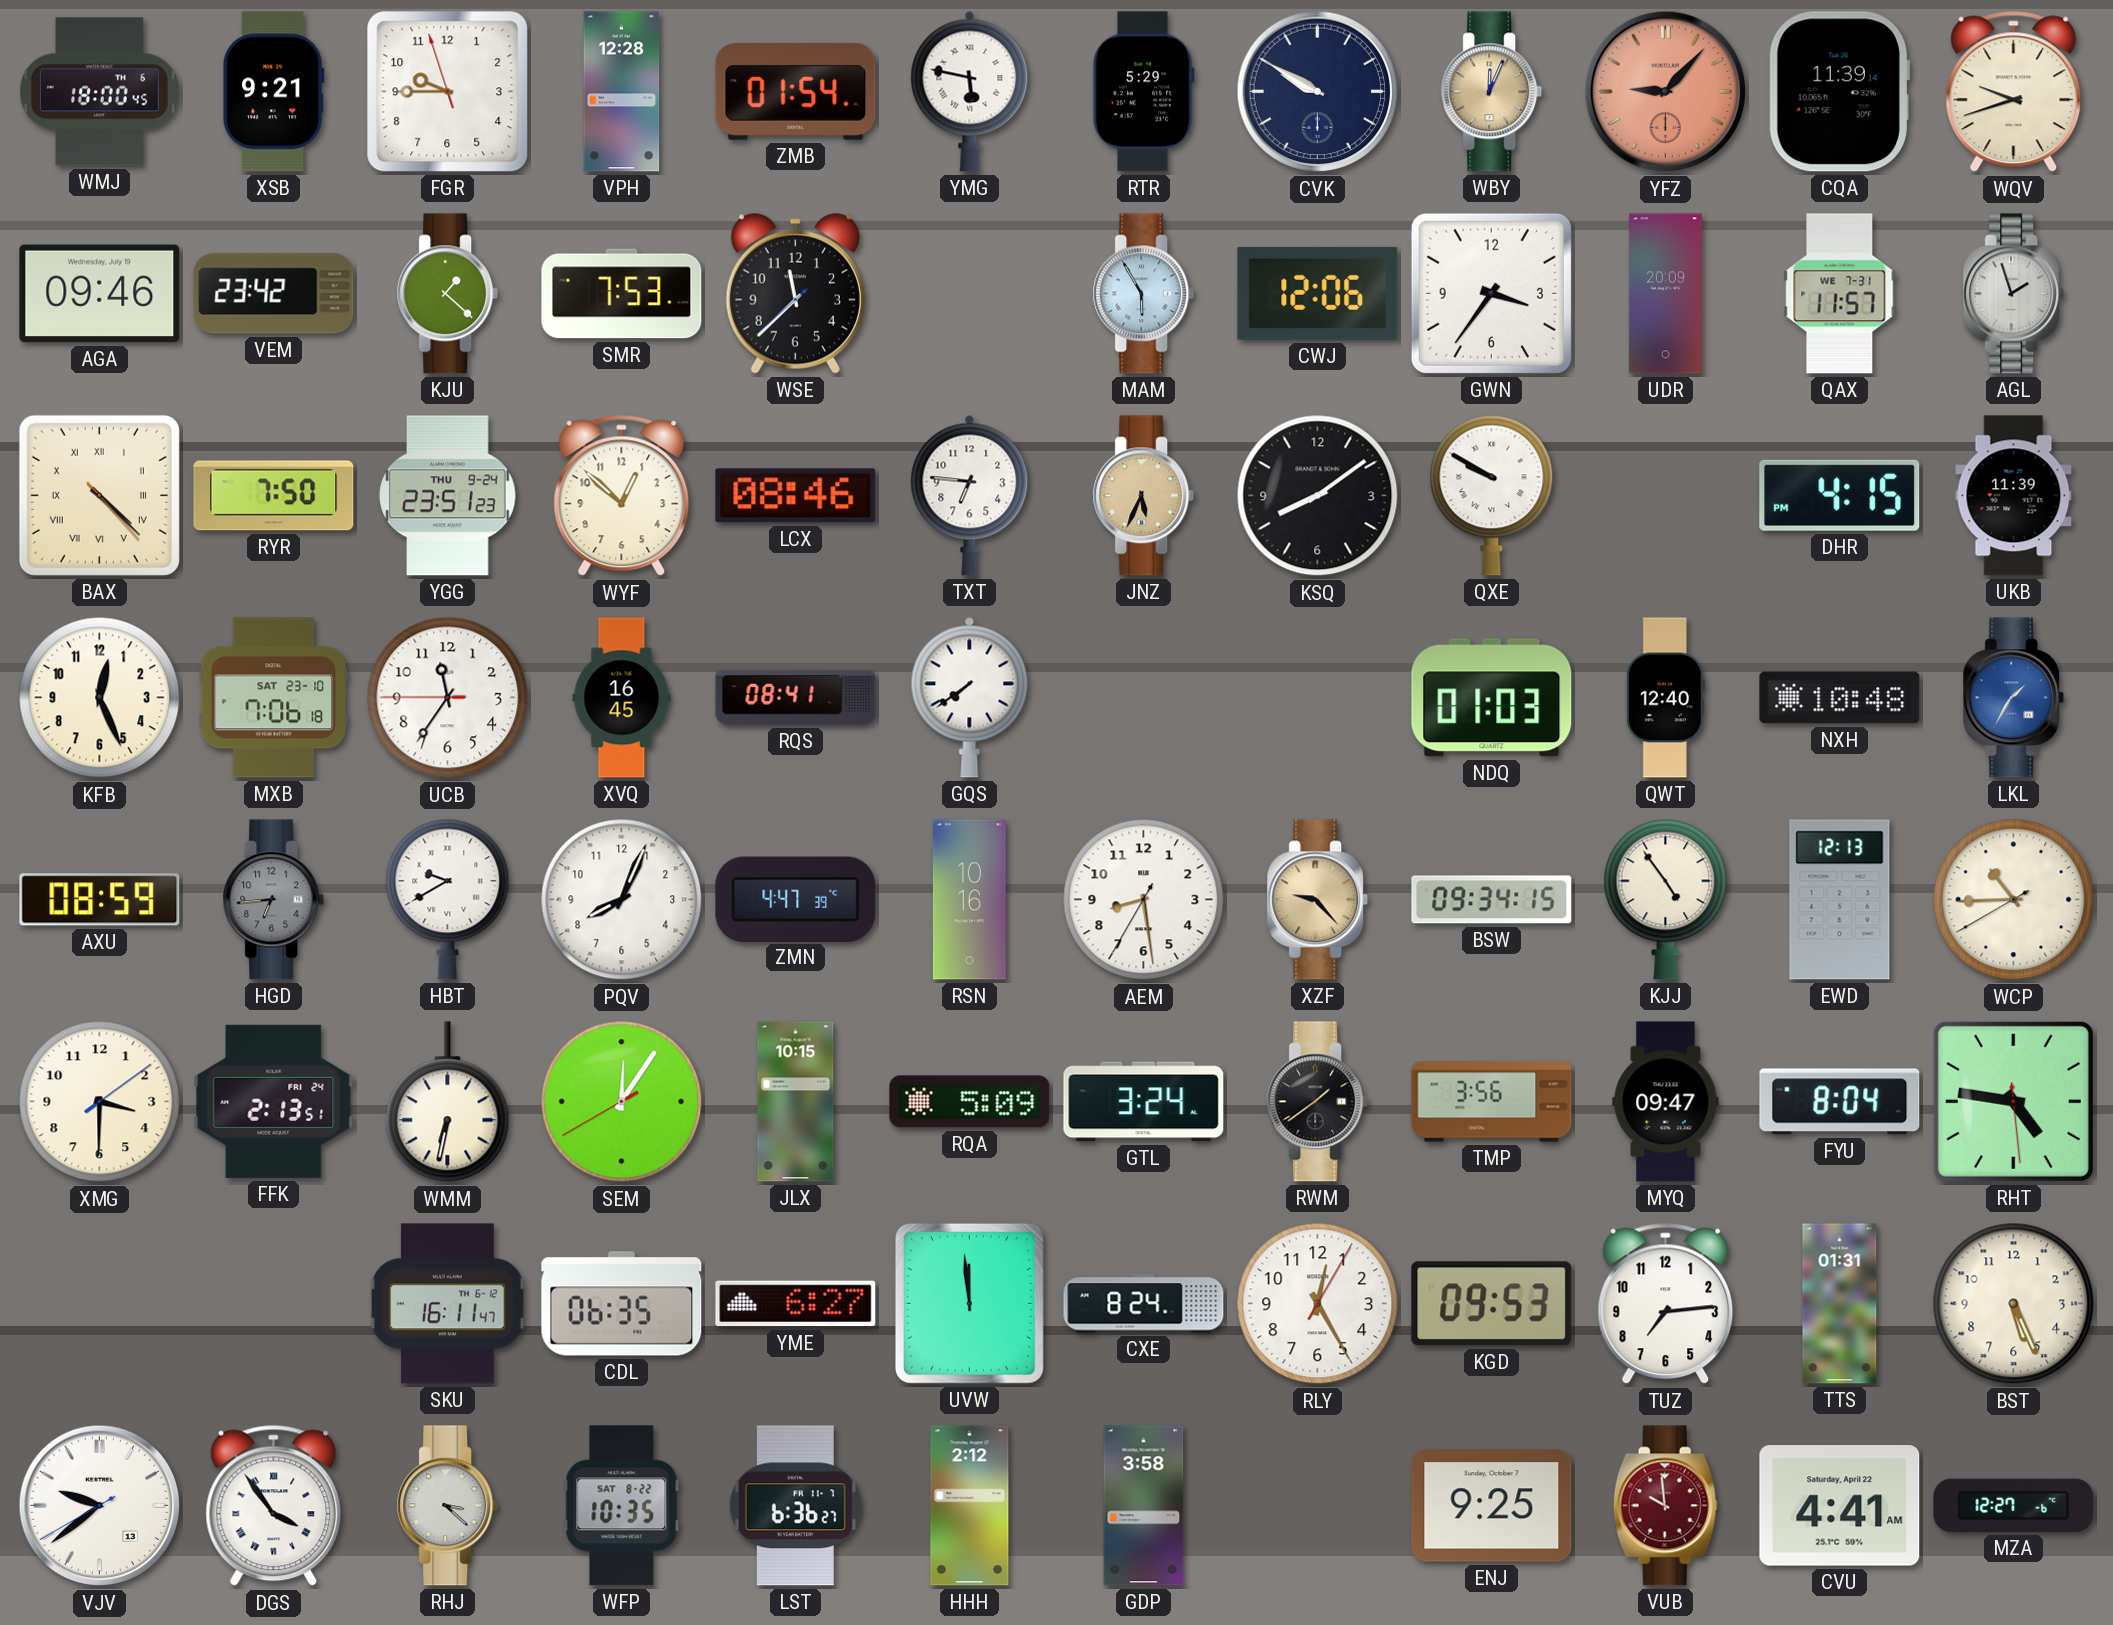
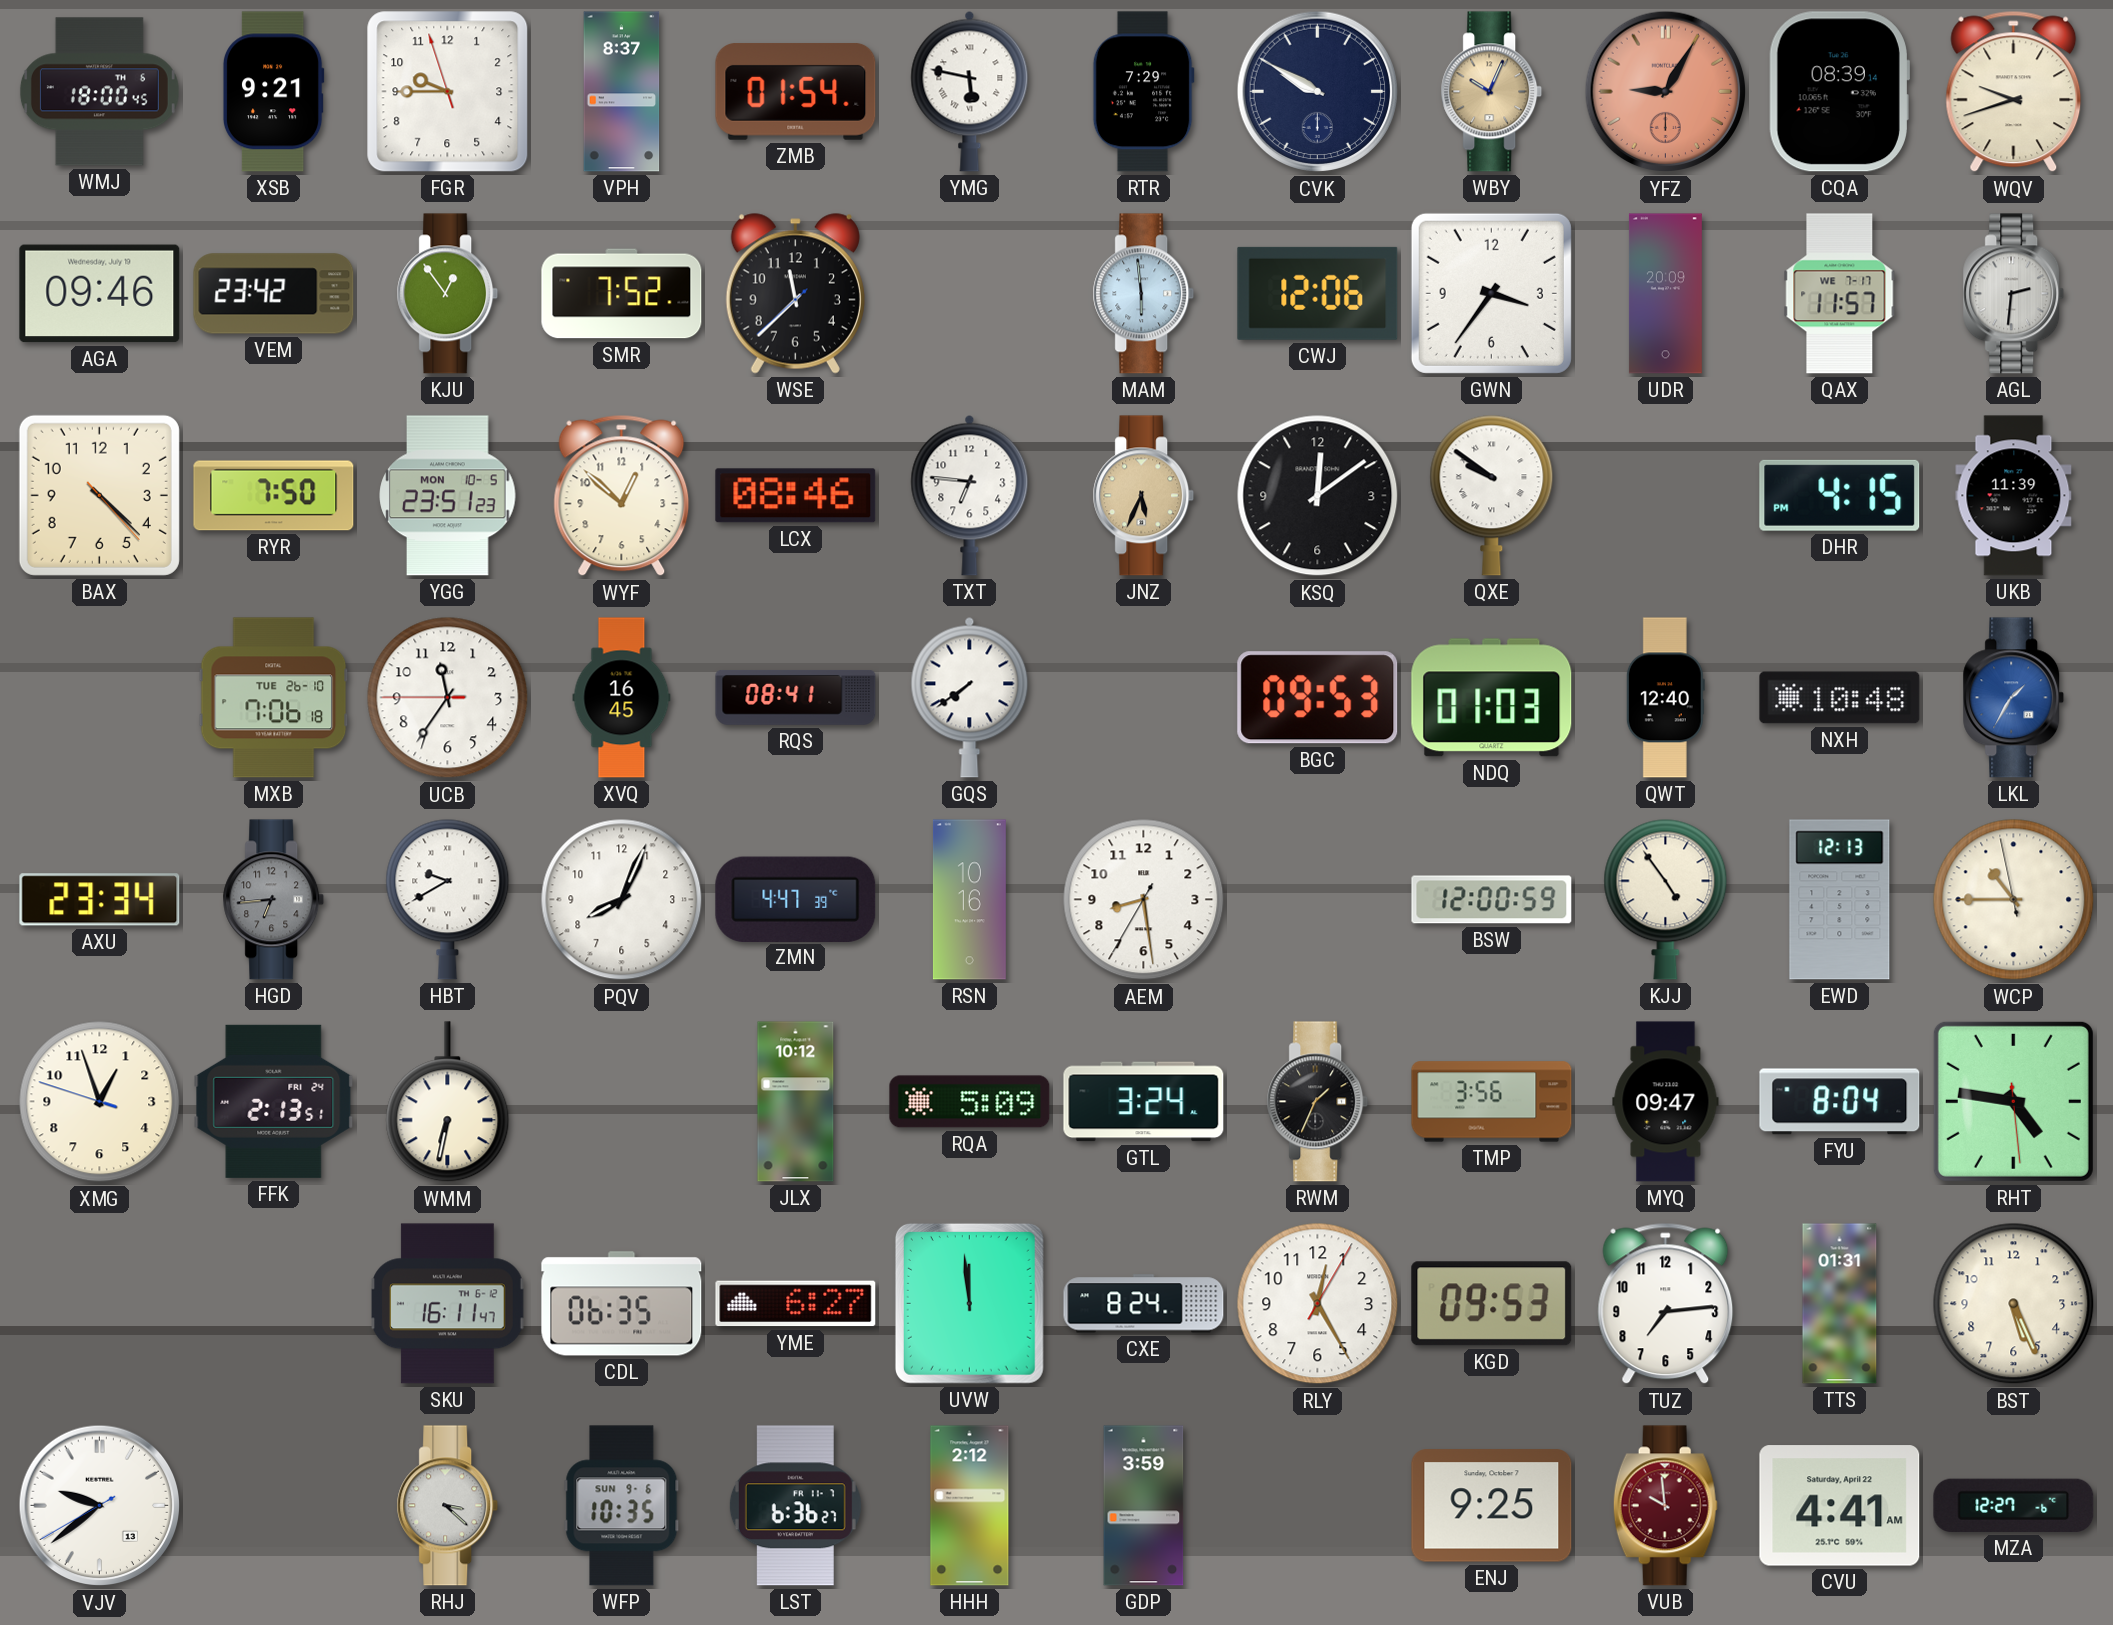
VPH: 12:28 -> 8:37 (622, 92)
RTR: 5:29 -> 7:29 (1143, 92)
WBY: 12:04 -> 10:04 (1492, 92)
YFZ: 9:07 -> 9:05 (1666, 92)
CQA: 11:39 -> 08:39 (1839, 92)
KJU: 1:22 -> 12:54 (448, 294)
SMR: 7:53 -> 7:52 (622, 294)
MAM: 5:55 -> 5:59 (1144, 294)
QAX date: WE 7-31 -> WE 7-17 (1840, 294)
AGL: 1:57 -> 2:31 (2014, 294)
BAX numerals: Roman -> Arabic (99, 495)
YGG date: THU 9-24 -> MON 10-5 (448, 496)
KSQ: 8:09 -> 12:09 (1318, 496)
QXE: 9:50 -> 9:51 (1492, 495)
KFB: 12:26 -> none (100, 698)
MXB date: SAT 23-10 -> TUE 26-10 (274, 698)
BGC: none -> 09:53 (1318, 698)
AXU: 08:59 -> 23:34 (100, 900)
XZF: 9:23 -> none (1318, 900)
BSW: 09:34 -> 12:00 (1492, 900)
WCP: 10:44:40 -> 10:44:58 (2014, 900)
XMG: 3:30 -> 12:56 (100, 1102)
SEM: 12:05 -> none (622, 1102)
JLX: 10:15 -> 10:12 (796, 1102)
RWM: 1:39 -> 1:34 (1318, 1102)
DGS: 3:54 -> none (274, 1506)
WFP date: SAT 8-22 -> SUN 9-6 (622, 1506)
GDP: 3:58 -> 3:59 (1144, 1506)
